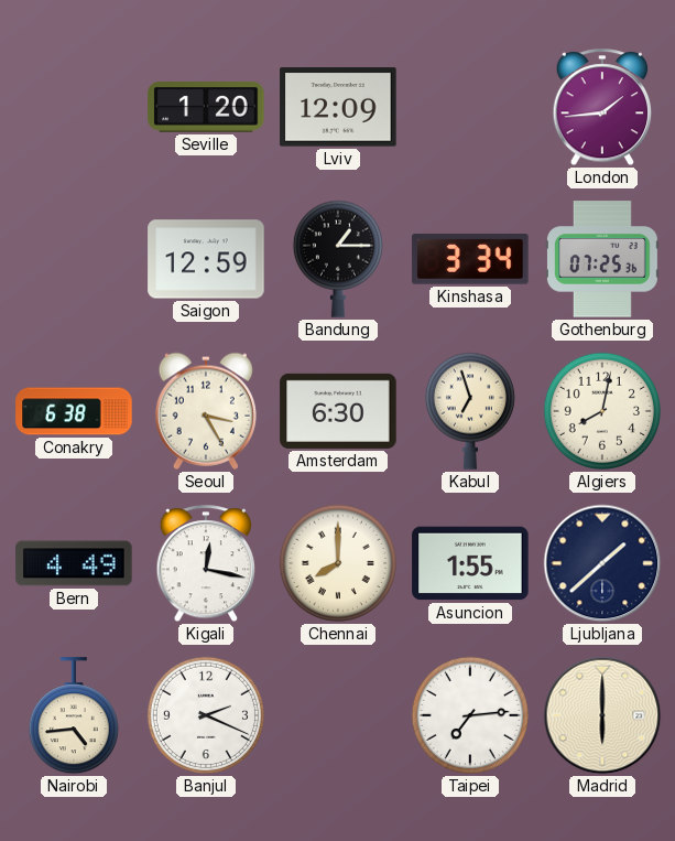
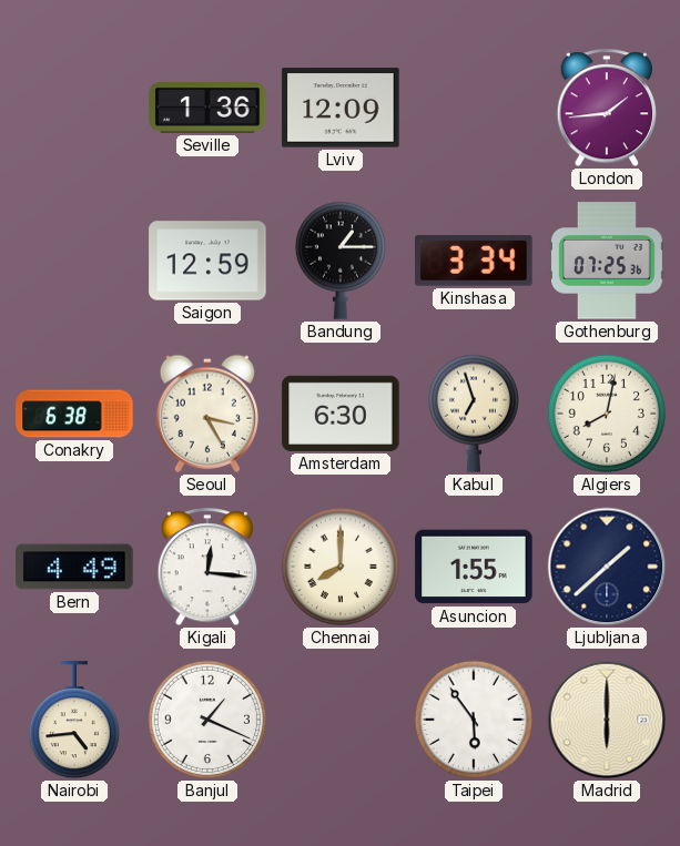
Seville: 1:20 -> 1:36 (207, 109)
Kigali: 12:17 -> 12:16 (207, 568)
Banjul: 2:19 -> 1:19 (207, 720)
Taipei: 7:14 -> 5:54 (474, 720)
